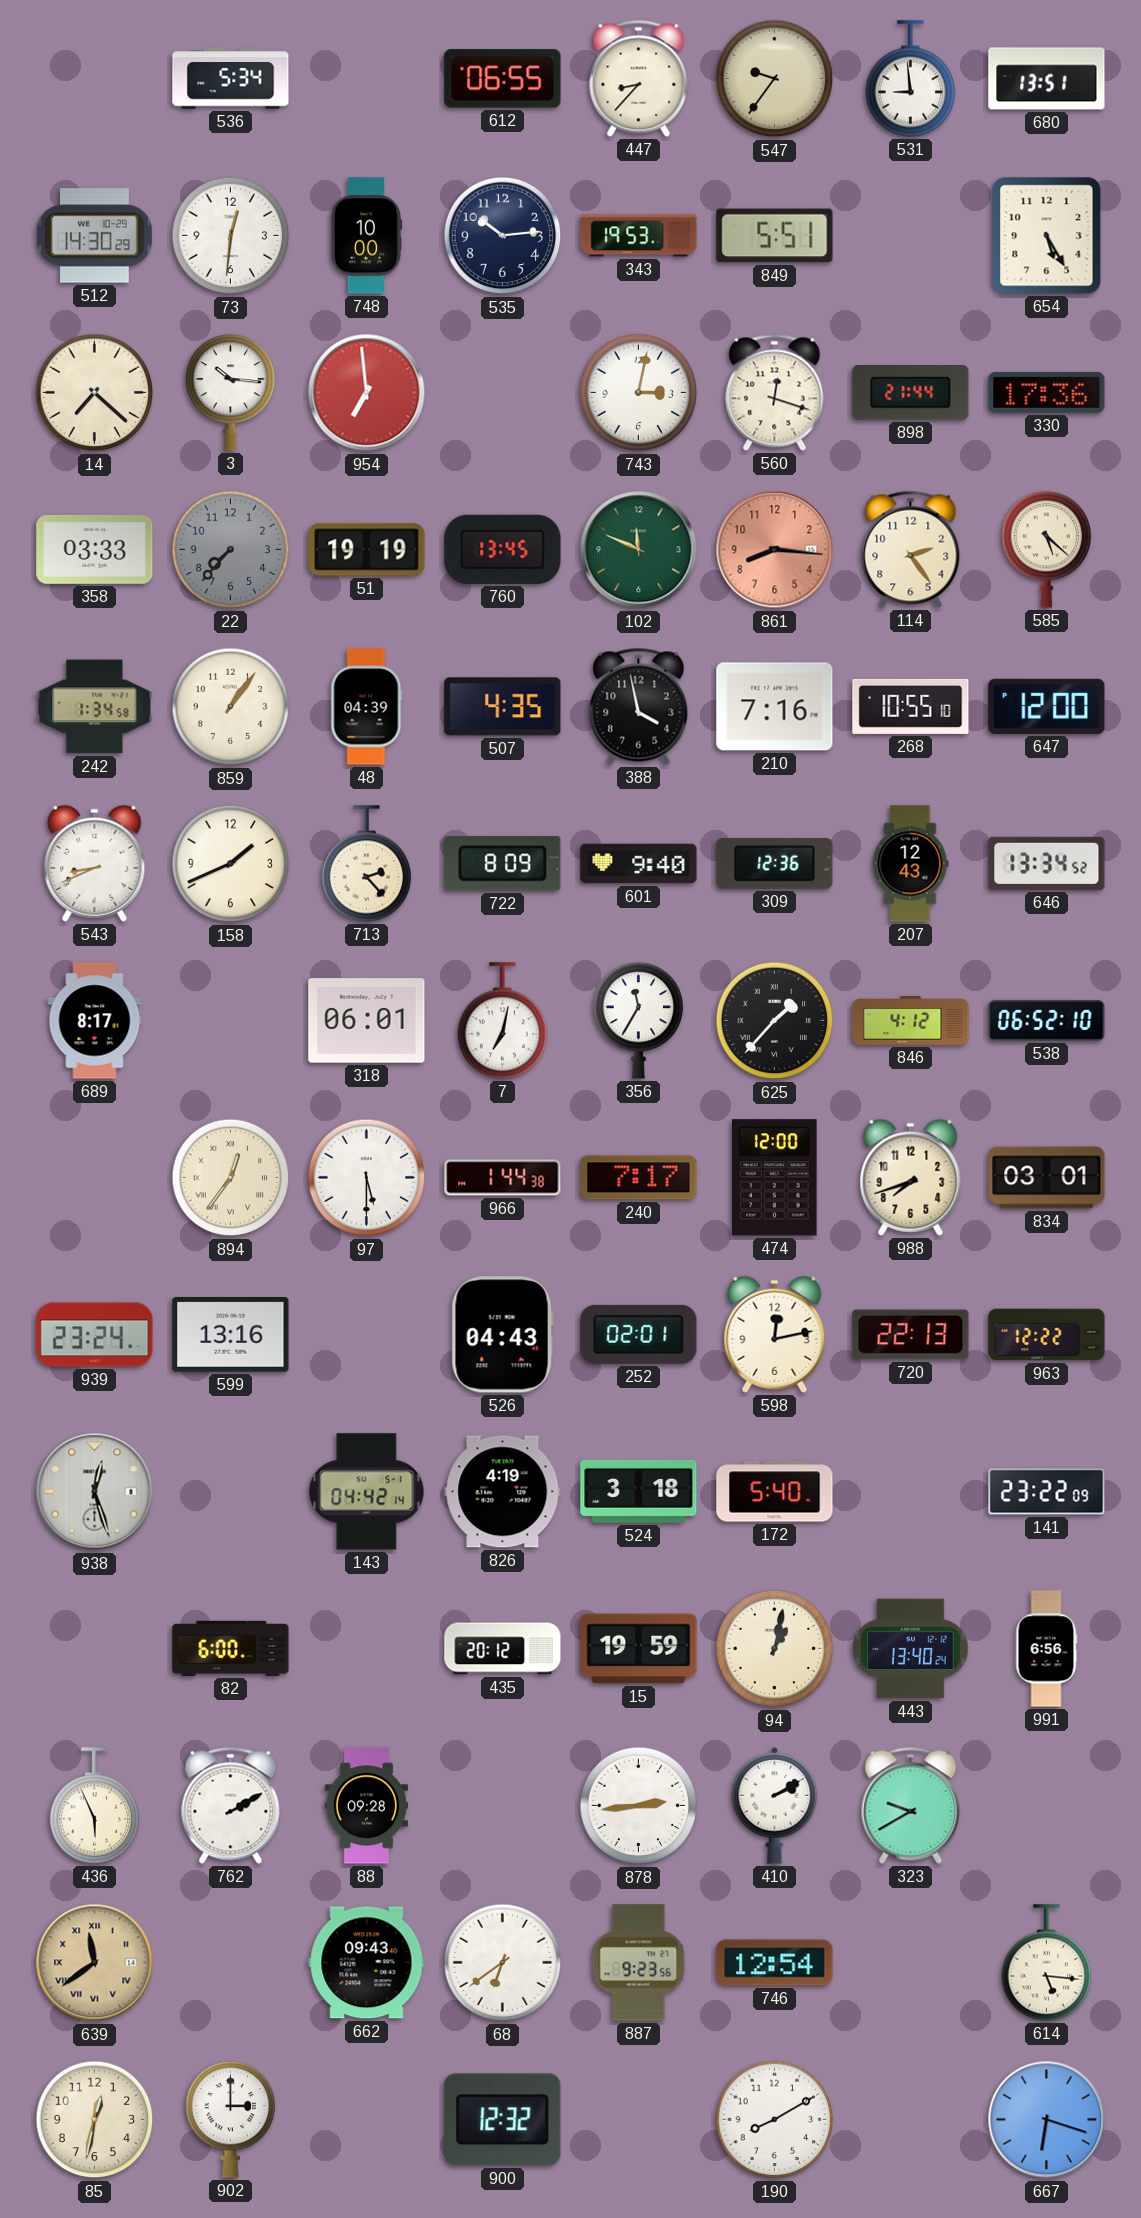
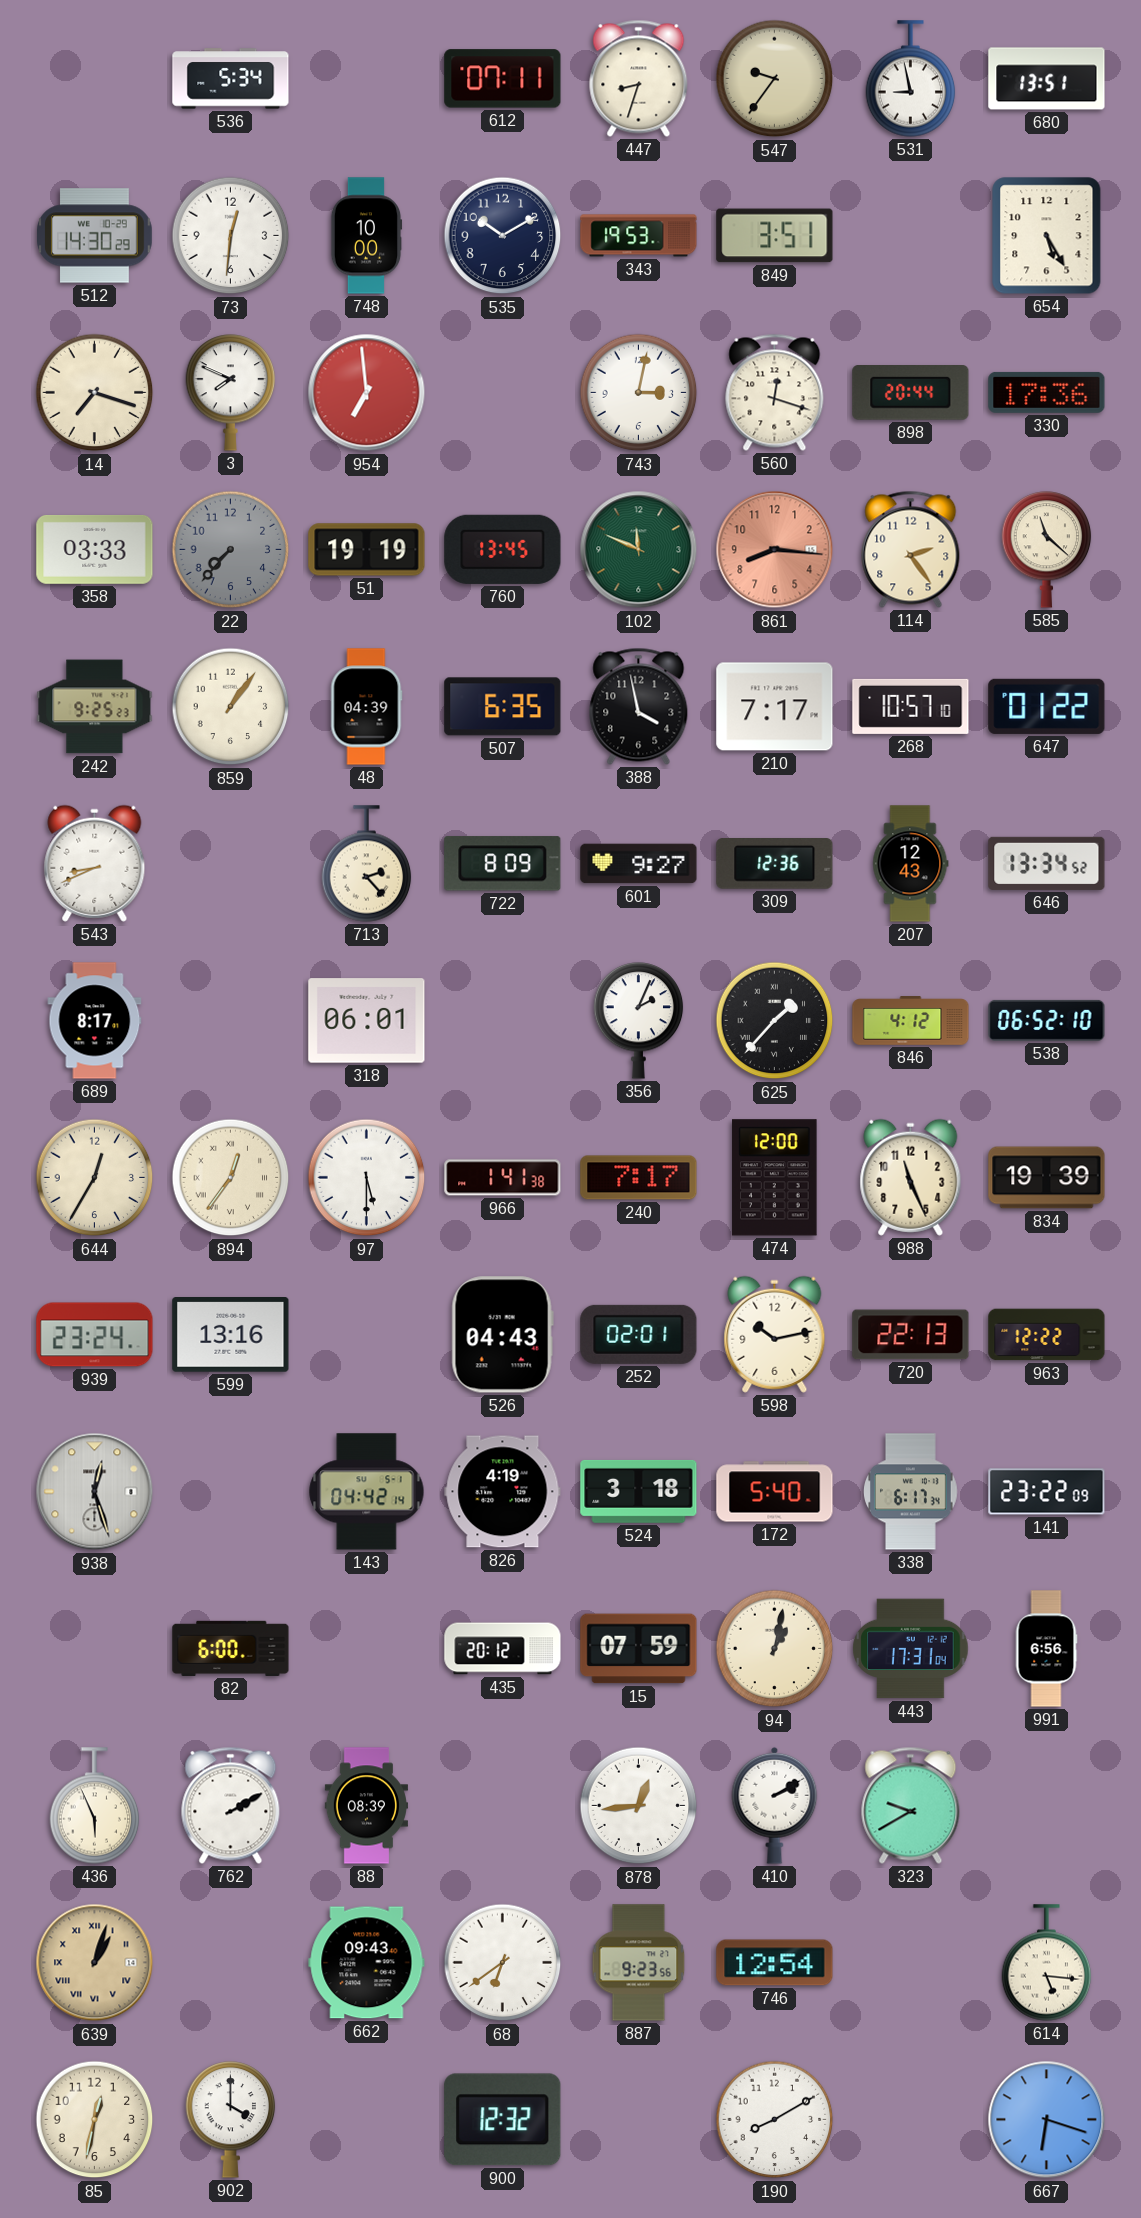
612: 06:55 -> 07:11 (503, 79)
447: 8:37 -> 8:33 (639, 78)
531: 8:59 -> 8:58 (911, 79)
535: 10:14 -> 10:10 (503, 236)
849: 5:51 -> 3:51 (775, 236)
14: 7:22 -> 7:18 (95, 393)
3: 10:16 -> 7:49 (231, 393)
898: 21:44 -> 20:44 (911, 393)
585: 5:22 -> 11:22 (1047, 550)
242: 1:34 -> 9:25 (95, 707)
507: 4:35 -> 6:35 (503, 707)
210: 7:16 -> 7:17 (775, 707)
268: 10:55 -> 10:57 (911, 706)
647: 12:00 -> 01:22 (1047, 706)
158: 1:41 -> none (231, 864)
601: 9:40 -> 9:27 (639, 864)
7: 7:02 -> none (503, 1021)
356: 11:35 -> 2:04 (639, 1021)
644: none -> 12:35 (95, 1178)
966: 1:44 -> 1:41 (503, 1178)
988: 7:42 -> 11:26 (911, 1177)
834: 03:01 -> 19:39 (1047, 1178)
598: 12:13 -> 10:13 (775, 1334)
338: none -> 6:17 (911, 1492)
15: 19:59 -> 07:59 (639, 1649)
443: 13:40 -> 17:31 (911, 1649)
88: 09:28 -> 08:39 (366, 1806)
878: 2:44 -> 12:44 (639, 1806)
639: 11:39 -> 1:03 (95, 1963)
902: 3:00 -> 4:00 (231, 2120)
